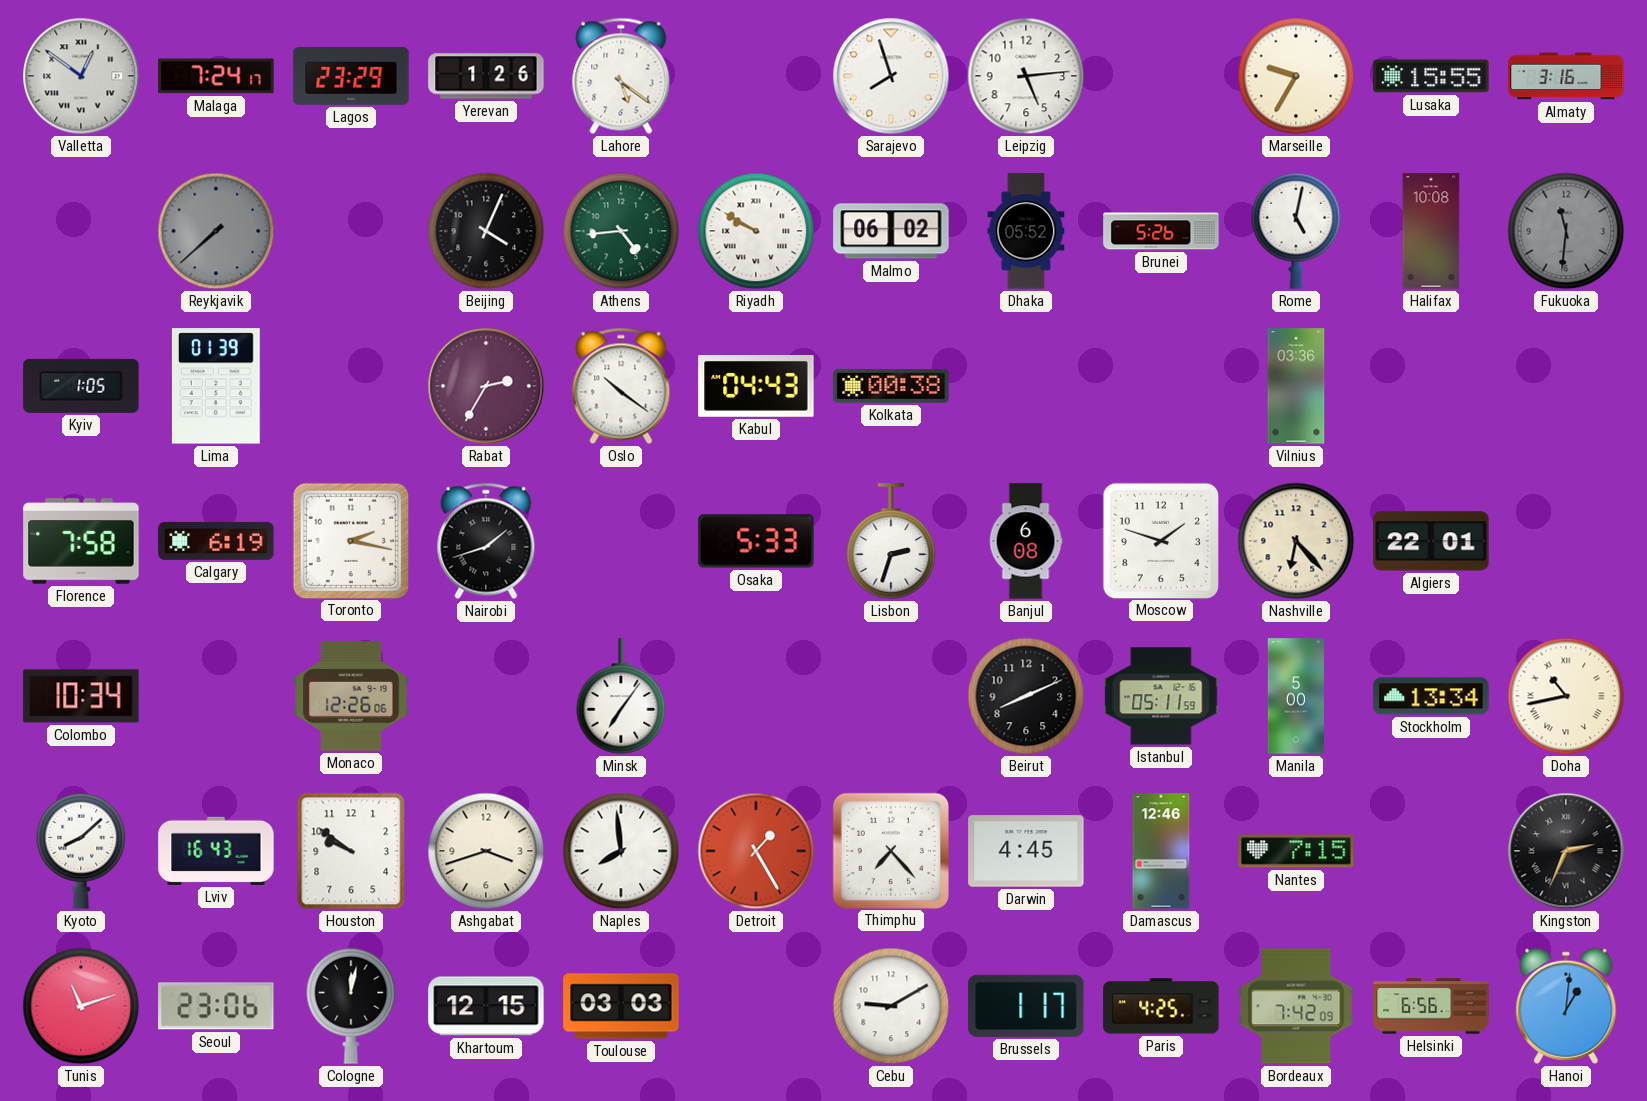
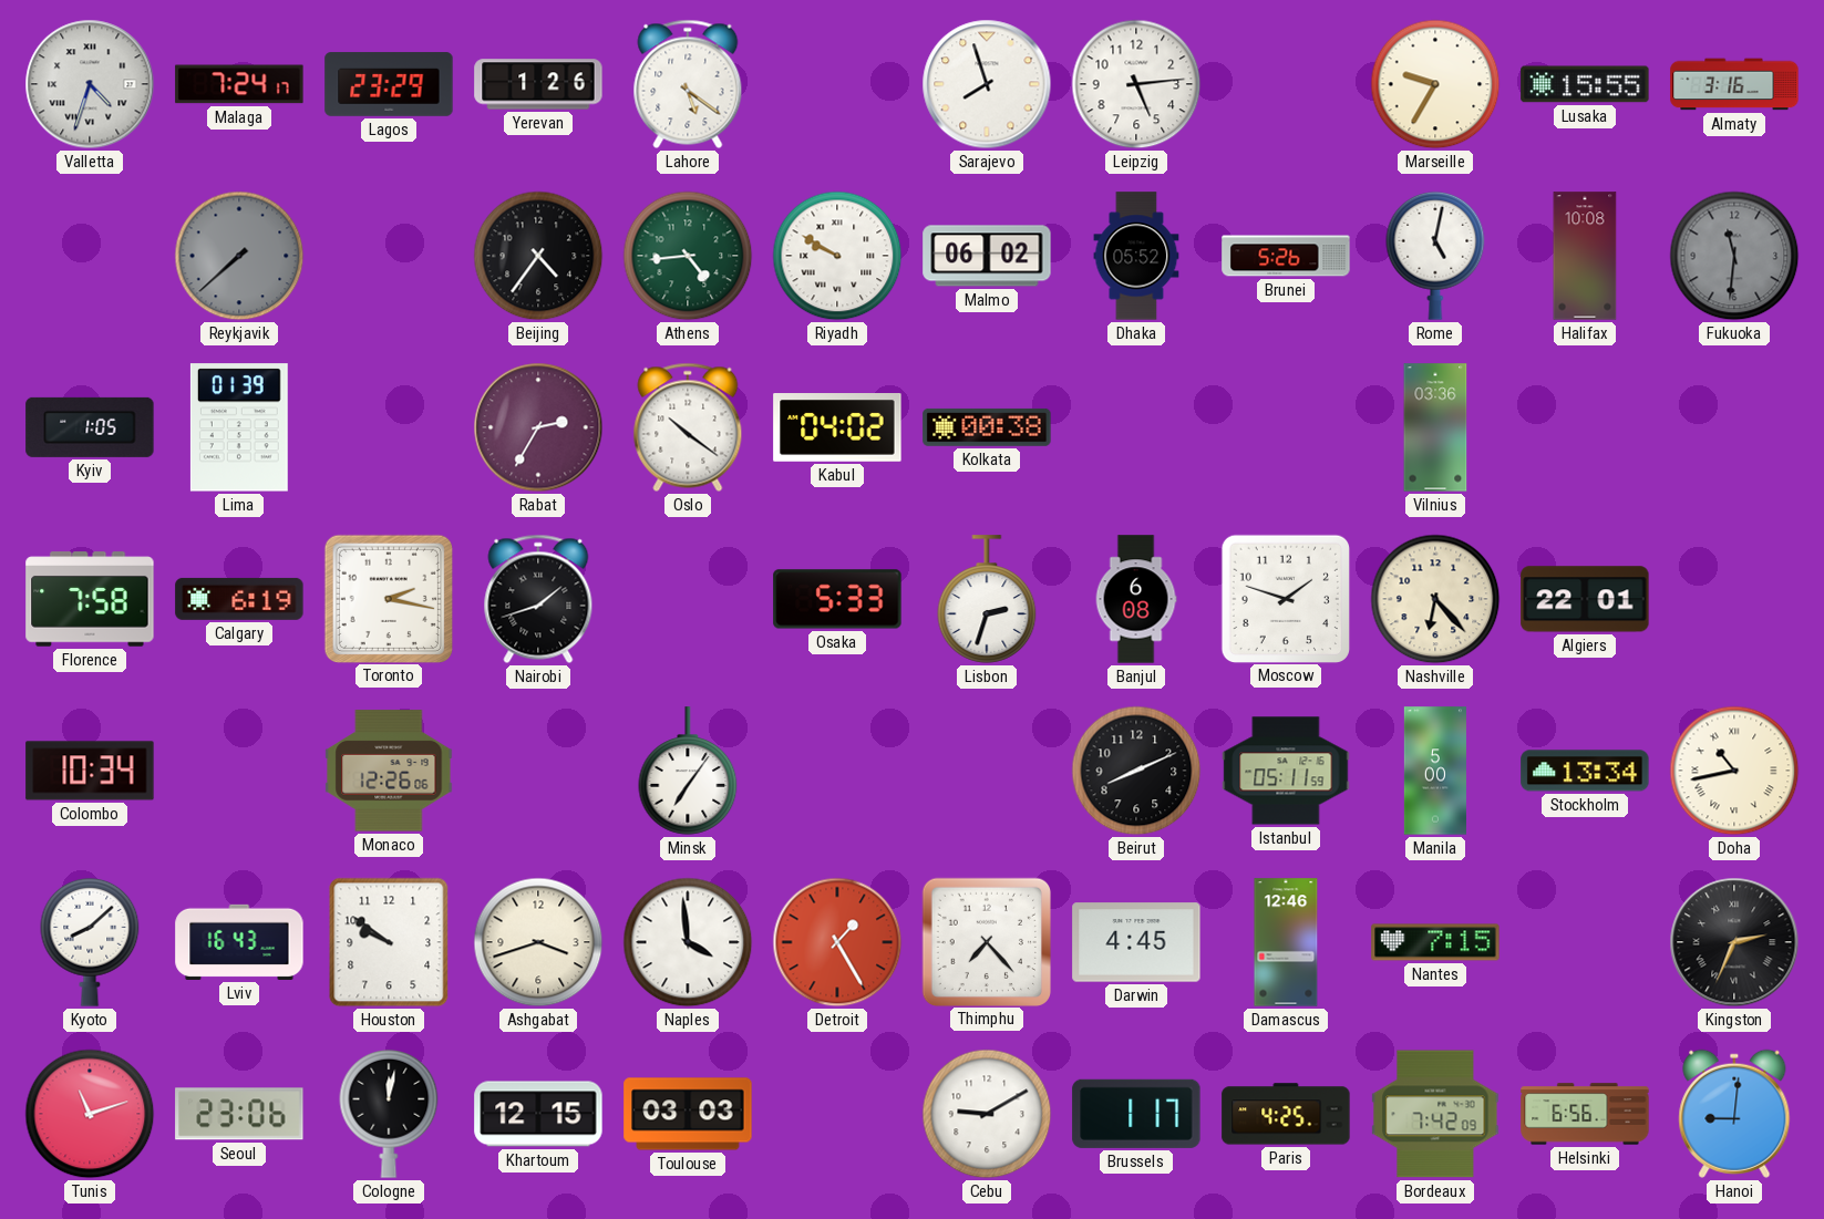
Valletta: 12:51 -> 4:33 (90, 84)
Beijing: 4:04 -> 4:36 (538, 256)
Kabul: 04:43 -> 04:02 (837, 428)
Naples: 7:59 -> 3:59 (688, 942)
Hanoi: 1:01 -> 9:01 (1734, 1114)
